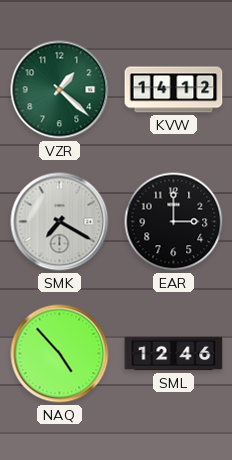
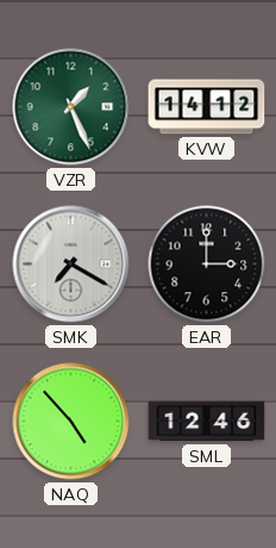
VZR: 1:22 -> 1:26 (71, 107)
